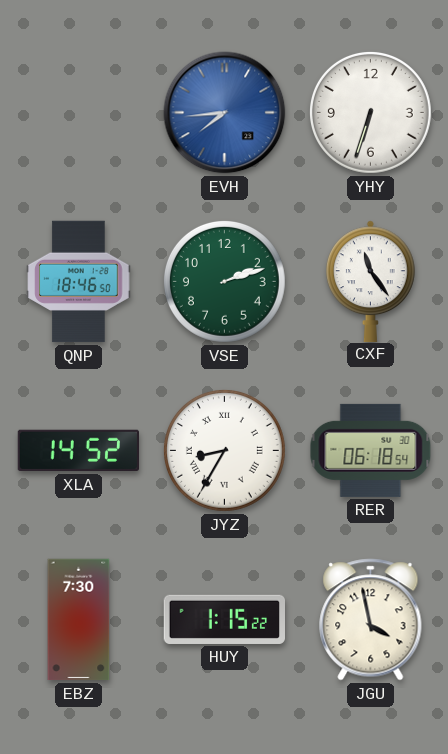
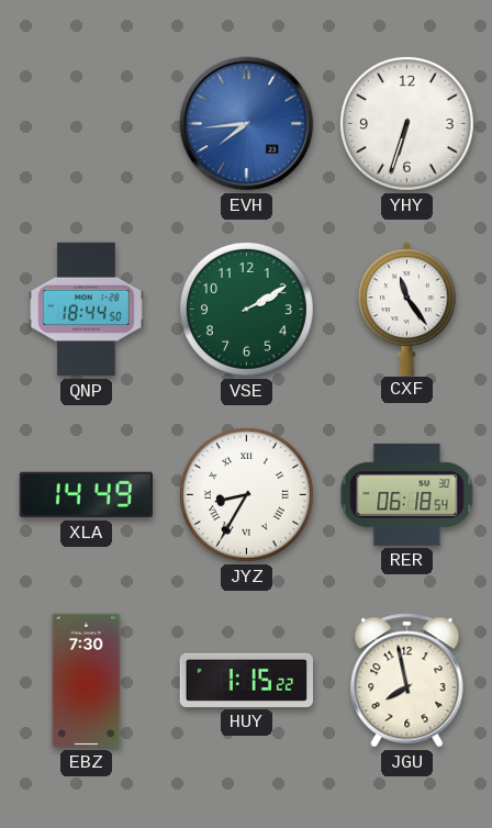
QNP: 18:46 -> 18:44 (87, 310)
VSE: 2:12 -> 2:10 (246, 309)
XLA: 14:52 -> 14:49 (86, 495)
JGU: 3:58 -> 7:58 (407, 681)
